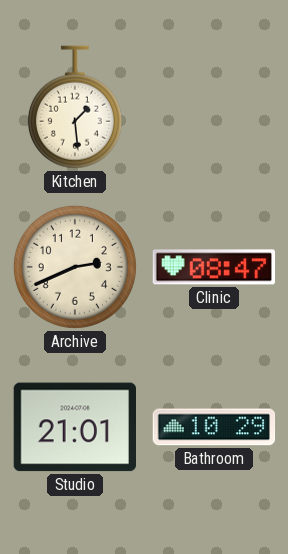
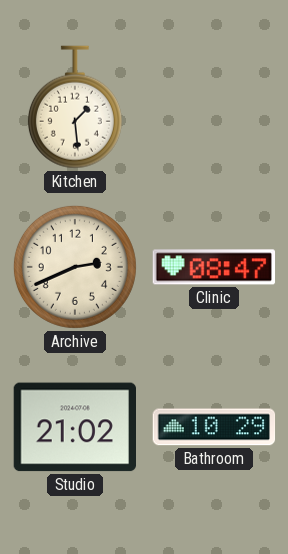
Studio: 21:01 -> 21:02 (74, 427)
